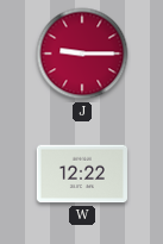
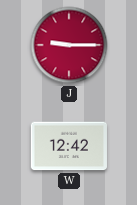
W: 12:22 -> 12:42 (69, 146)
